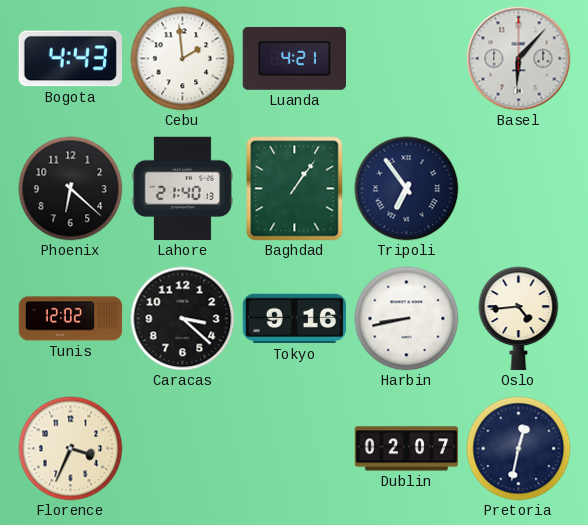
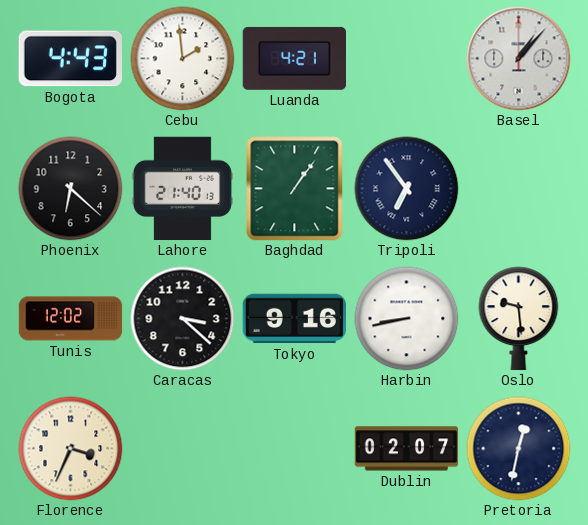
Basel: 6:07 -> 1:07 (519, 59)
Oslo: 4:44 -> 9:29 (519, 319)
